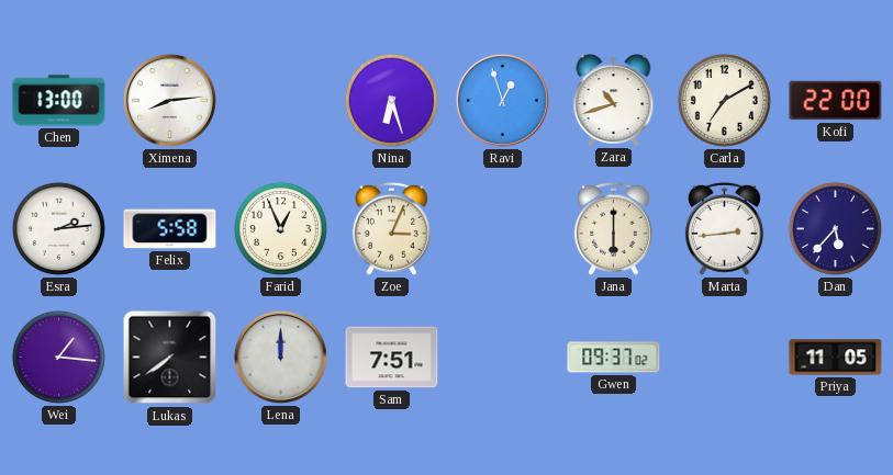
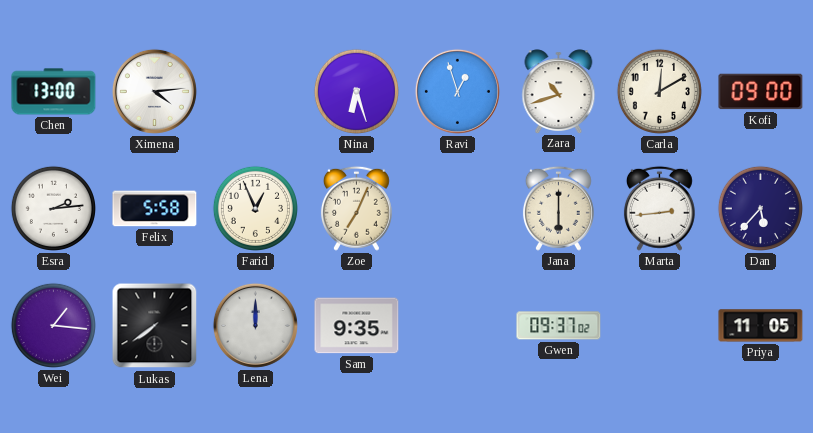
Ximena: 8:14 -> 4:14 (154, 91)
Carla: 7:10 -> 12:10 (659, 91)
Kofi: 22:00 -> 09:00 (761, 92)
Zoe: 3:04 -> 7:04 (356, 208)
Sam: 7:51 -> 9:35 (357, 326)
